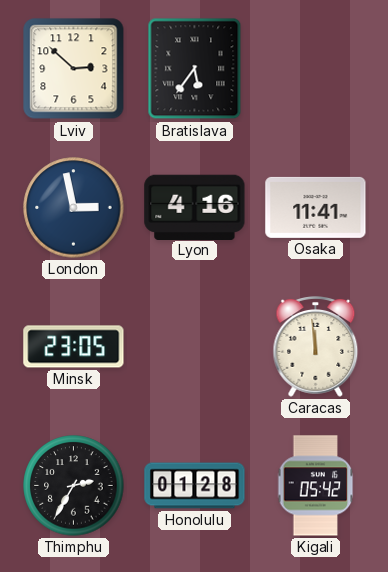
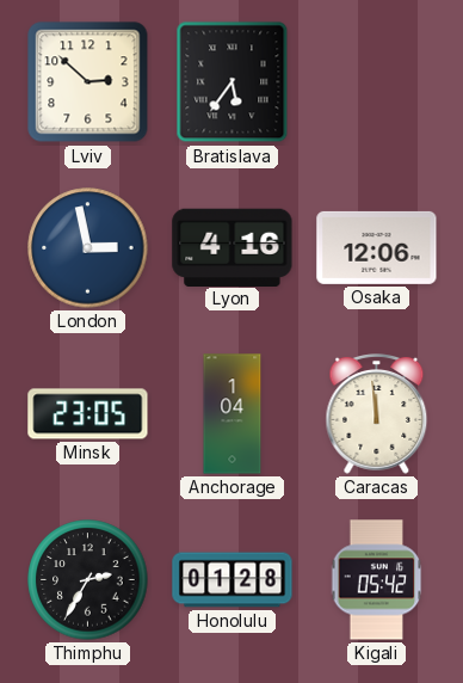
Osaka: 11:41 -> 12:06 (377, 247)
Anchorage: none -> 1:04 (233, 414)
